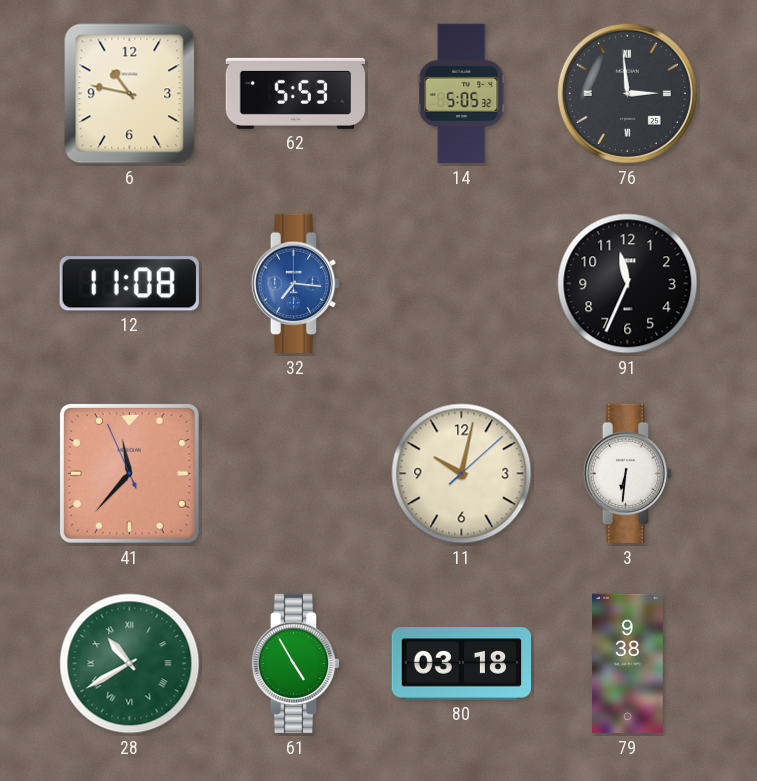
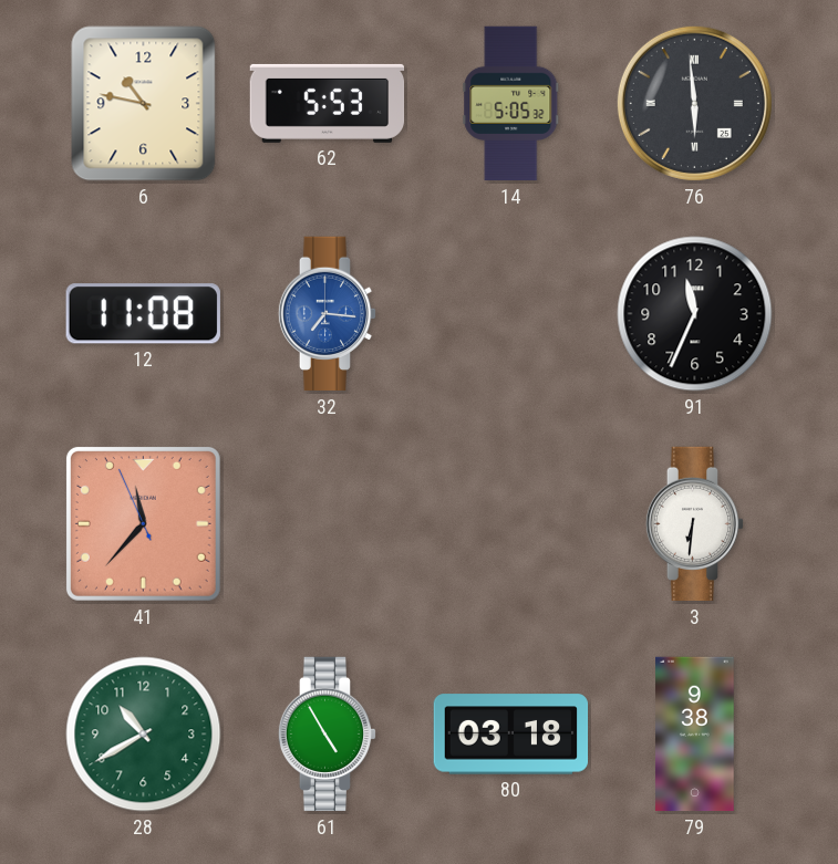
76: 2:59 -> 5:59 (694, 103)
11: 10:02 -> none (462, 474)
28 numerals: Roman -> Arabic (144, 735)
